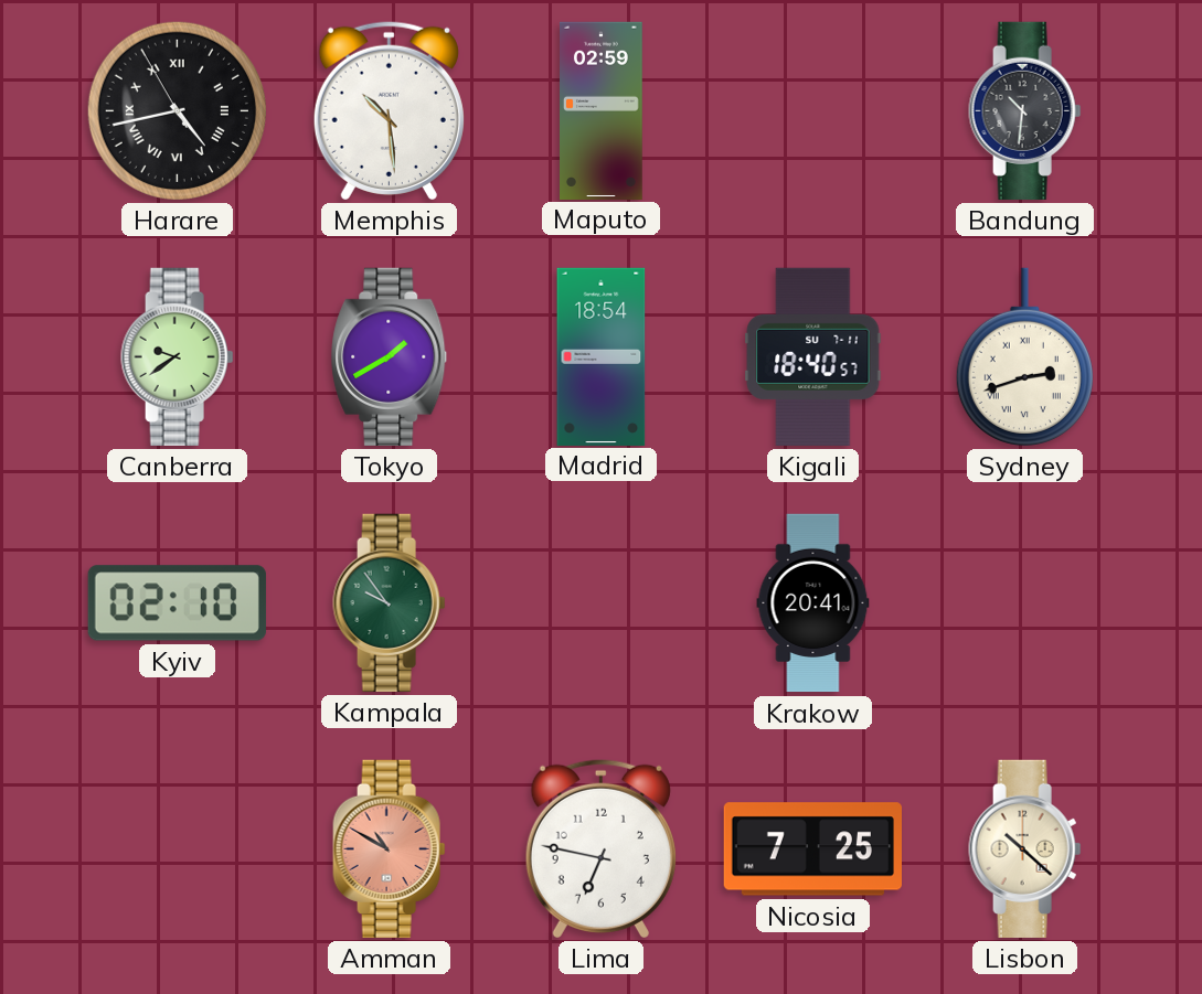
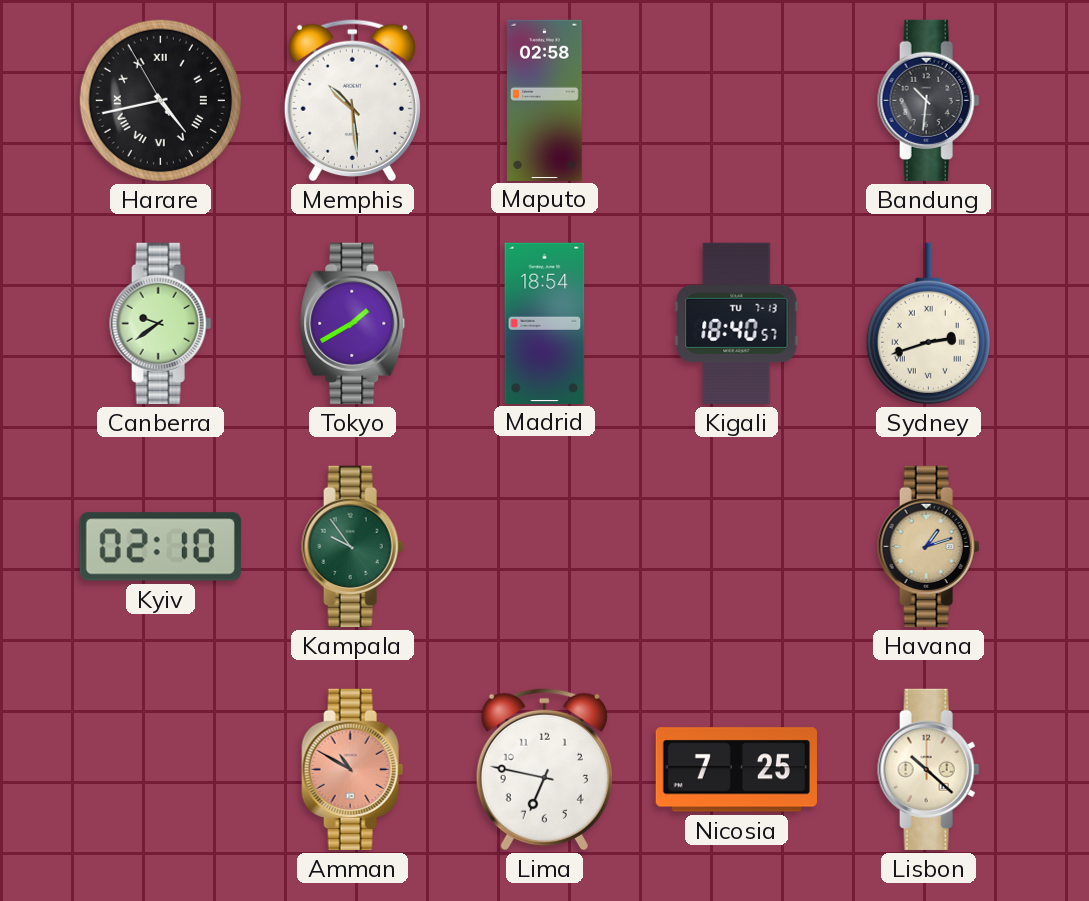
Maputo: 02:59 -> 02:58 (545, 100)
Kigali date: SU 7-11 -> TU 7-13 (737, 323)
Krakow: 20:41 -> none (813, 603)
Havana: none -> 1:12 (929, 546)
